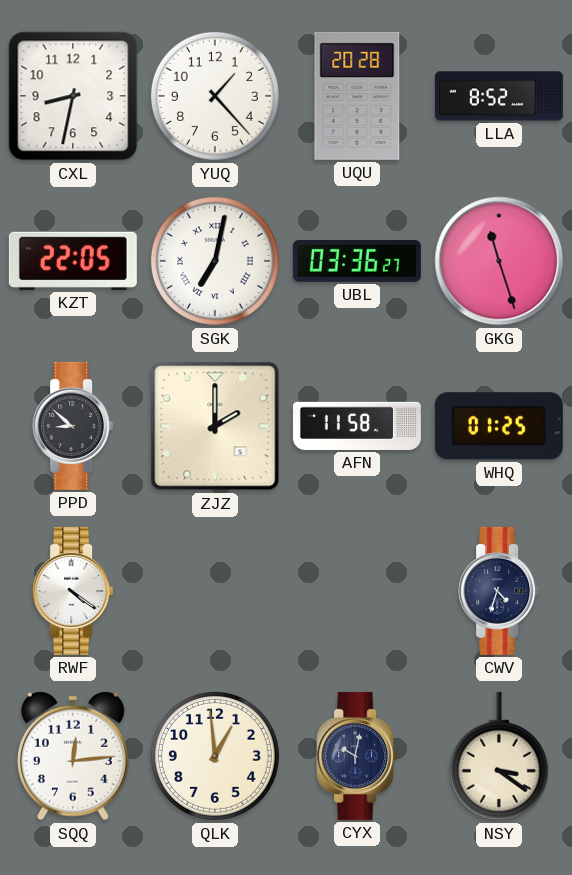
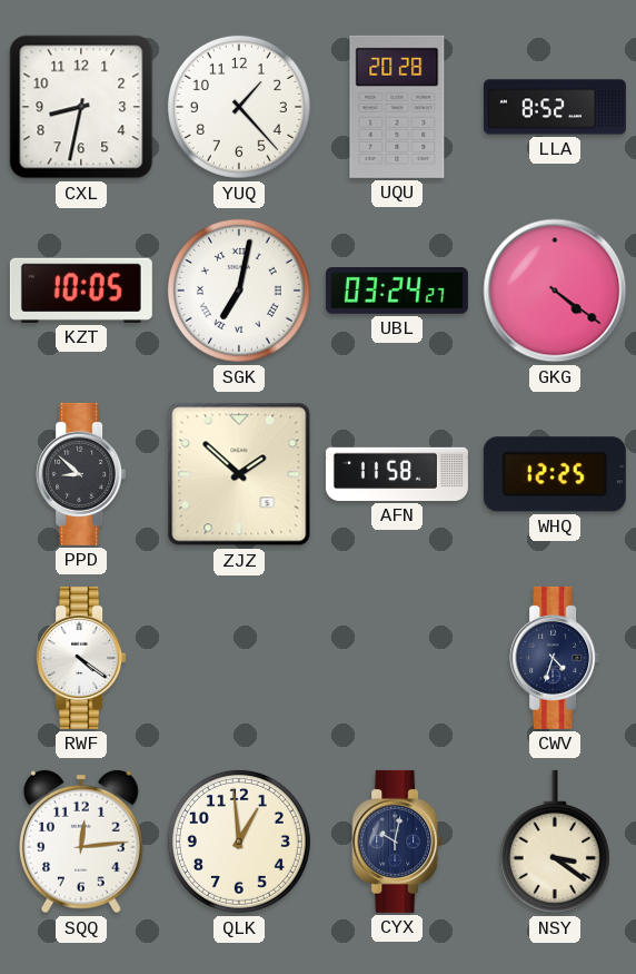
KZT: 22:05 -> 10:05 (81, 291)
UBL: 03:36 -> 03:24 (397, 292)
GKG: 11:27 -> 4:21 (555, 291)
ZJZ: 2:00 -> 1:52 (239, 474)
WHQ: 01:25 -> 12:25 (555, 474)
